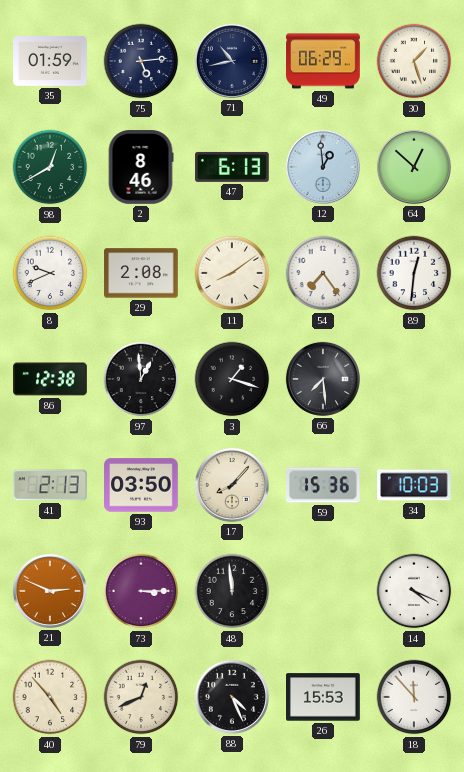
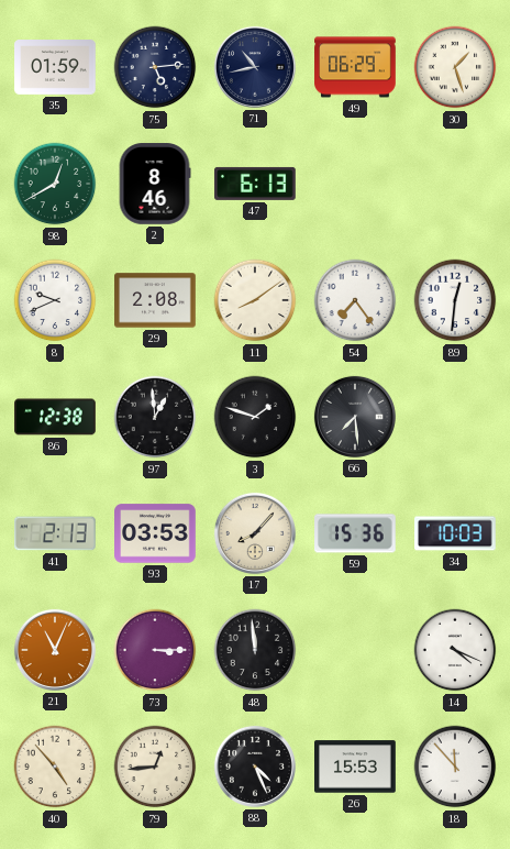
12: 12:59 -> none (323, 167)
64: 12:52 -> none (414, 167)
3: 1:18 -> 1:48 (255, 417)
93: 03:50 -> 03:53 (155, 533)
21: 2:49 -> 11:04 (55, 650)
79: 12:41 -> 12:44 (155, 767)
